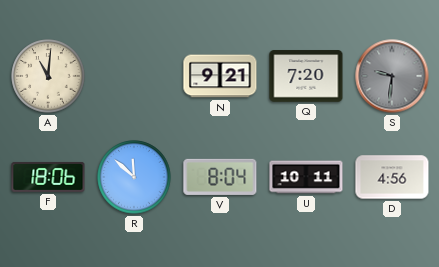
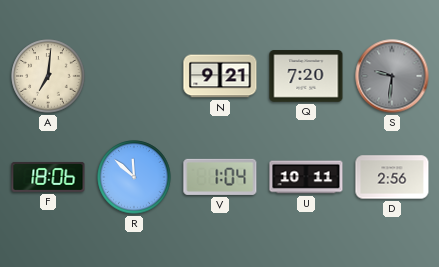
A: 11:01 -> 7:01 (48, 76)
V: 8:04 -> 1:04 (220, 177)
D: 4:56 -> 2:56 (392, 177)
